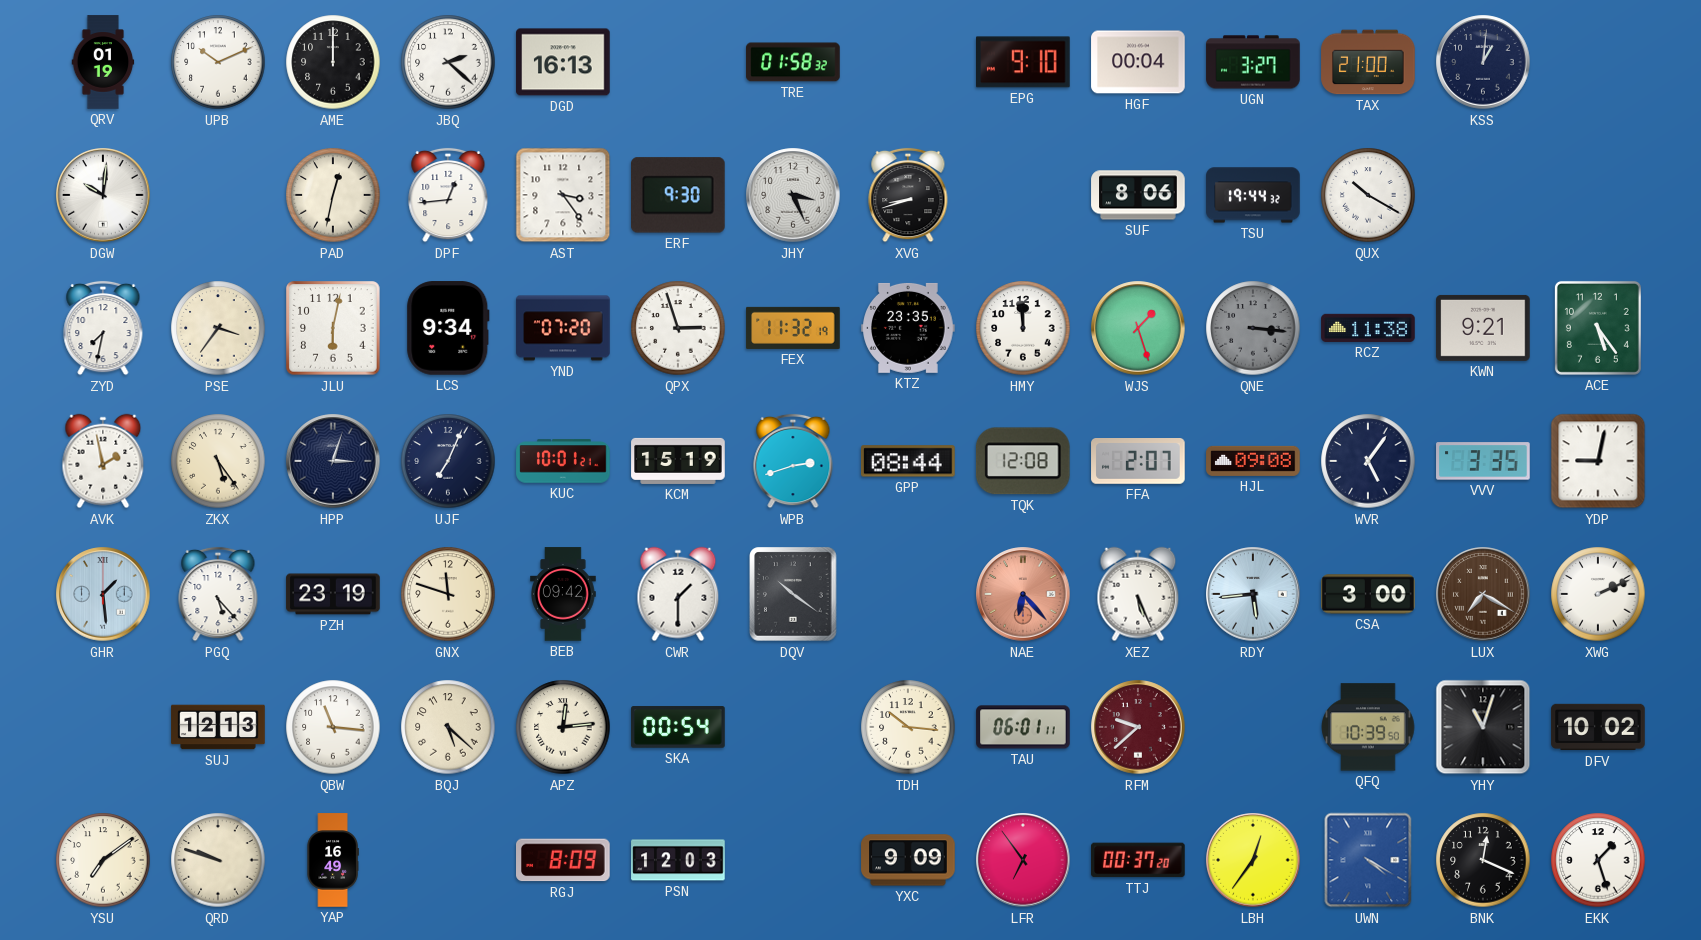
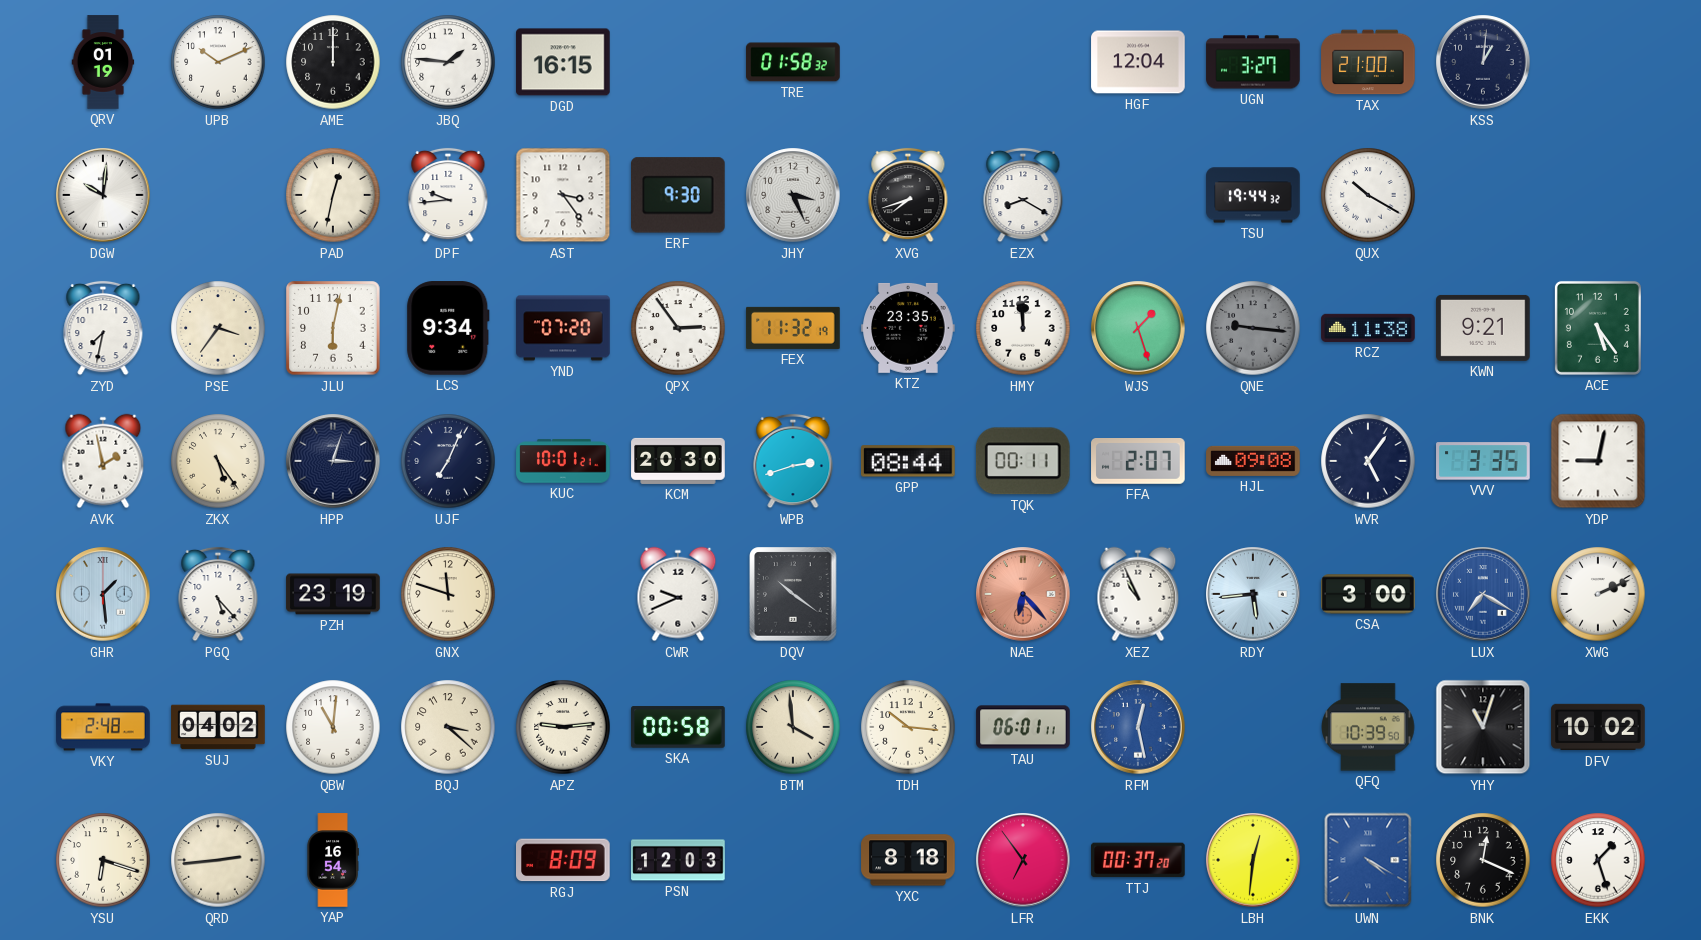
JBQ: 2:22 -> 1:46 (448, 62)
DGD: 16:13 -> 16:15 (563, 62)
EPG: 9:10 -> none (1023, 62)
HGF: 00:04 -> 12:04 (1138, 62)
DPF: 12:44 -> 9:44 (448, 195)
XVG: 8:42 -> 7:42 (908, 195)
EZX: none -> 8:20 (1023, 195)
SUF: 8:06 -> none (1138, 195)
QPX: 2:57 -> 2:54 (678, 328)
QNE: 3:16 -> 9:16 (1253, 328)
KCM: 15:19 -> 20:30 (678, 461)
TQK: 12:08 -> 00:11 (1023, 461)
BEB: 09:42 -> none (564, 594)
CWR: 1:30 -> 9:41 (678, 594)
XEZ: 5:26 -> 10:56 (1138, 594)
LUX dial: brown -> blue (1483, 594)
VKY: none -> 2:48 (103, 727)
SUJ: 12:13 -> 04:02 (218, 727)
QBW: 11:16 -> 11:01 (333, 727)
BQJ: 5:22 -> 3:22 (448, 727)
APZ: 12:14 -> 9:14 (563, 727)
SKA: 00:54 -> 00:58 (678, 727)
BTM: none -> 3:59 (793, 727)
RFM: 9:38 -> 12:28 (1138, 727)
RFM dial: burgundy -> blue (1138, 727)
YSU: 7:09 -> 6:18 (103, 860)
QRD: 9:48 -> 2:44 (218, 860)
YAP: 16:49 -> 16:54 (333, 860)
YXC: 9:09 -> 8:18 (908, 860)
LBH: 12:36 -> 12:31 (1253, 860)
